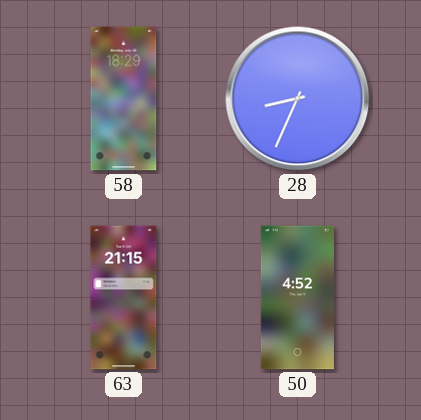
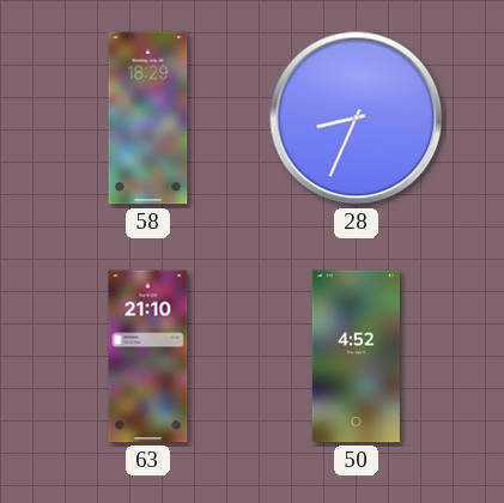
63: 21:15 -> 21:10 (148, 357)
